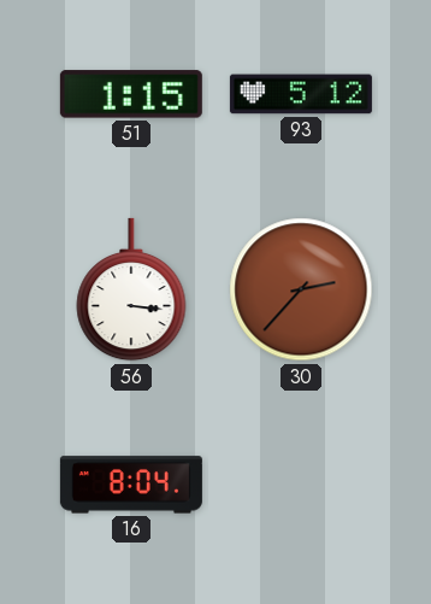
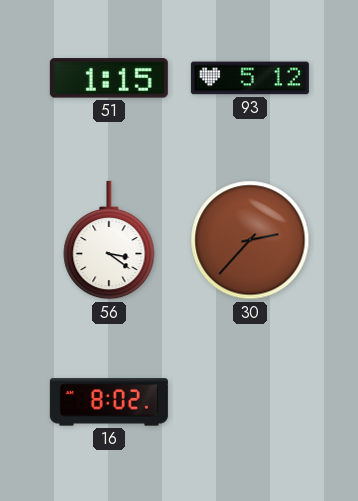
56: 3:16 -> 3:21 (109, 240)
16: 8:04 -> 8:02 (109, 402)
